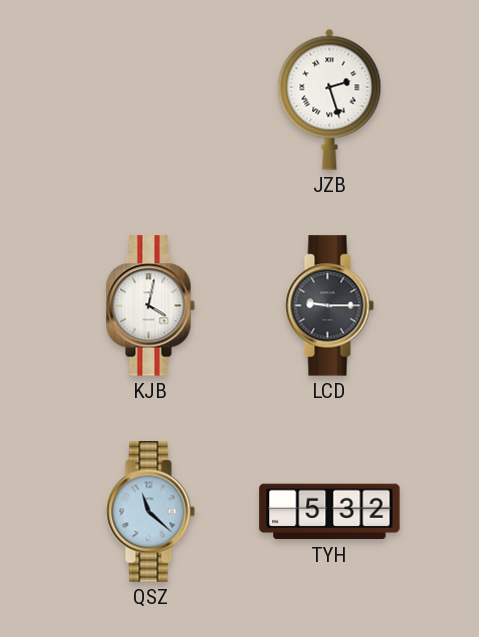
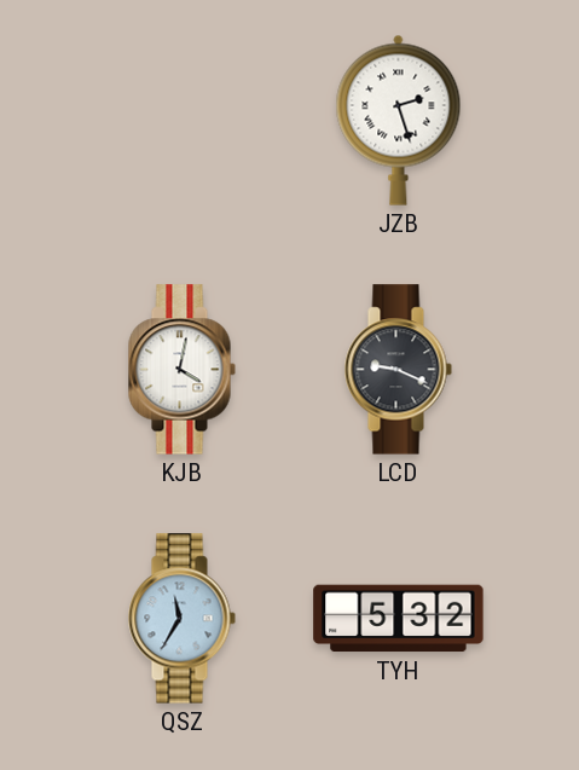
LCD: 9:15 -> 9:19 (398, 370)
QSZ: 11:22 -> 11:35 (181, 619)
